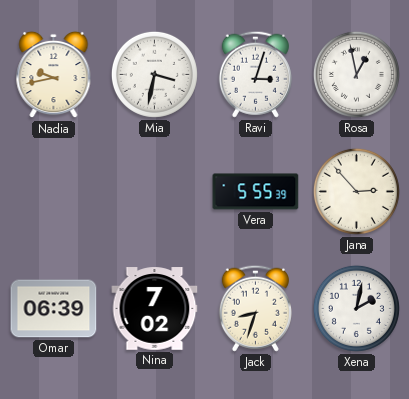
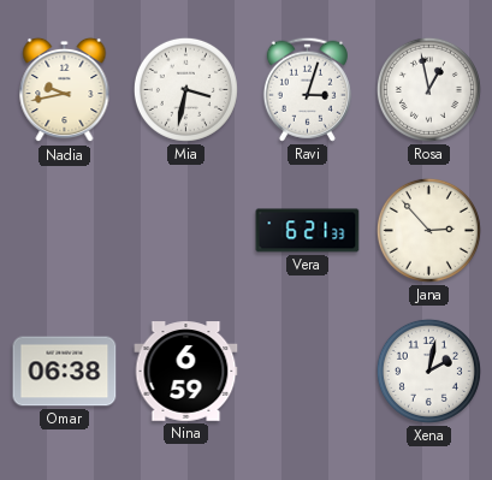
Vera: 5:55 -> 6:21 (308, 231)
Omar: 06:39 -> 06:38 (65, 372)
Nina: 7:02 -> 6:59 (186, 372)
Jack: 8:33 -> none (255, 308)
